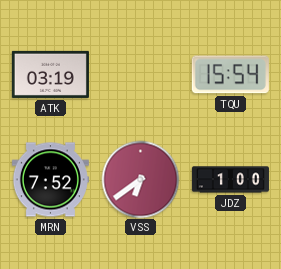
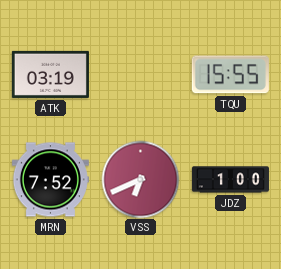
TQU: 15:54 -> 15:55 (230, 75)
VSS: 6:39 -> 6:41 (140, 179)
